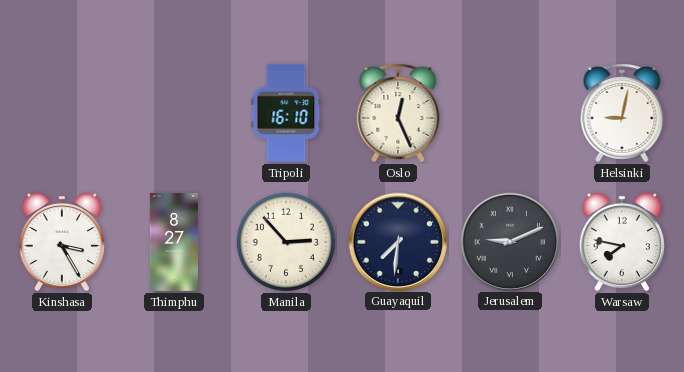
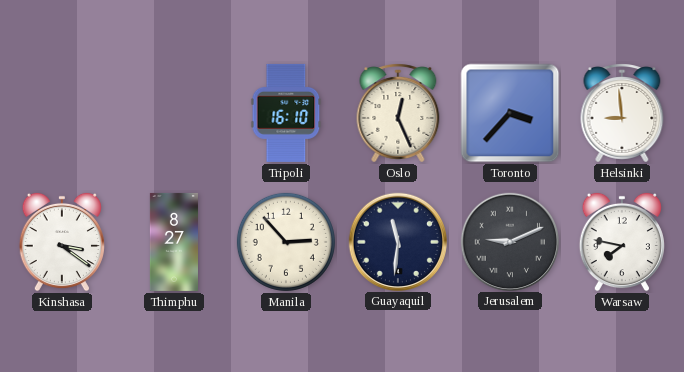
Toronto: none -> 3:37 (510, 113)
Helsinki: 9:02 -> 8:59 (622, 113)
Kinshasa: 3:25 -> 3:21 (62, 242)
Guayaquil: 7:31 -> 11:31 (397, 241)
